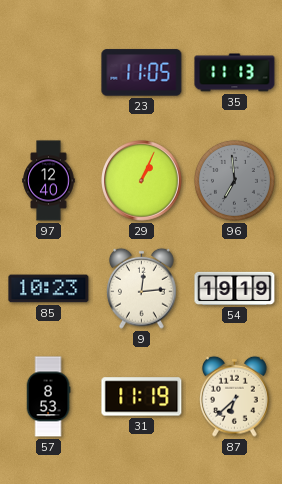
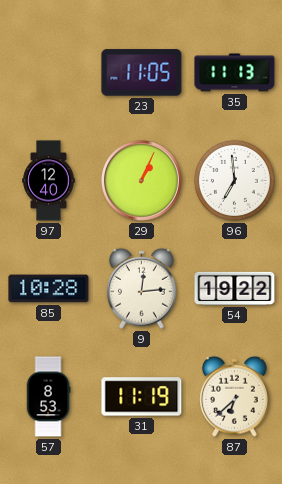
96 dial: grey -> white (234, 180)
85: 10:23 -> 10:28 (49, 289)
54: 19:19 -> 19:22 (235, 288)
